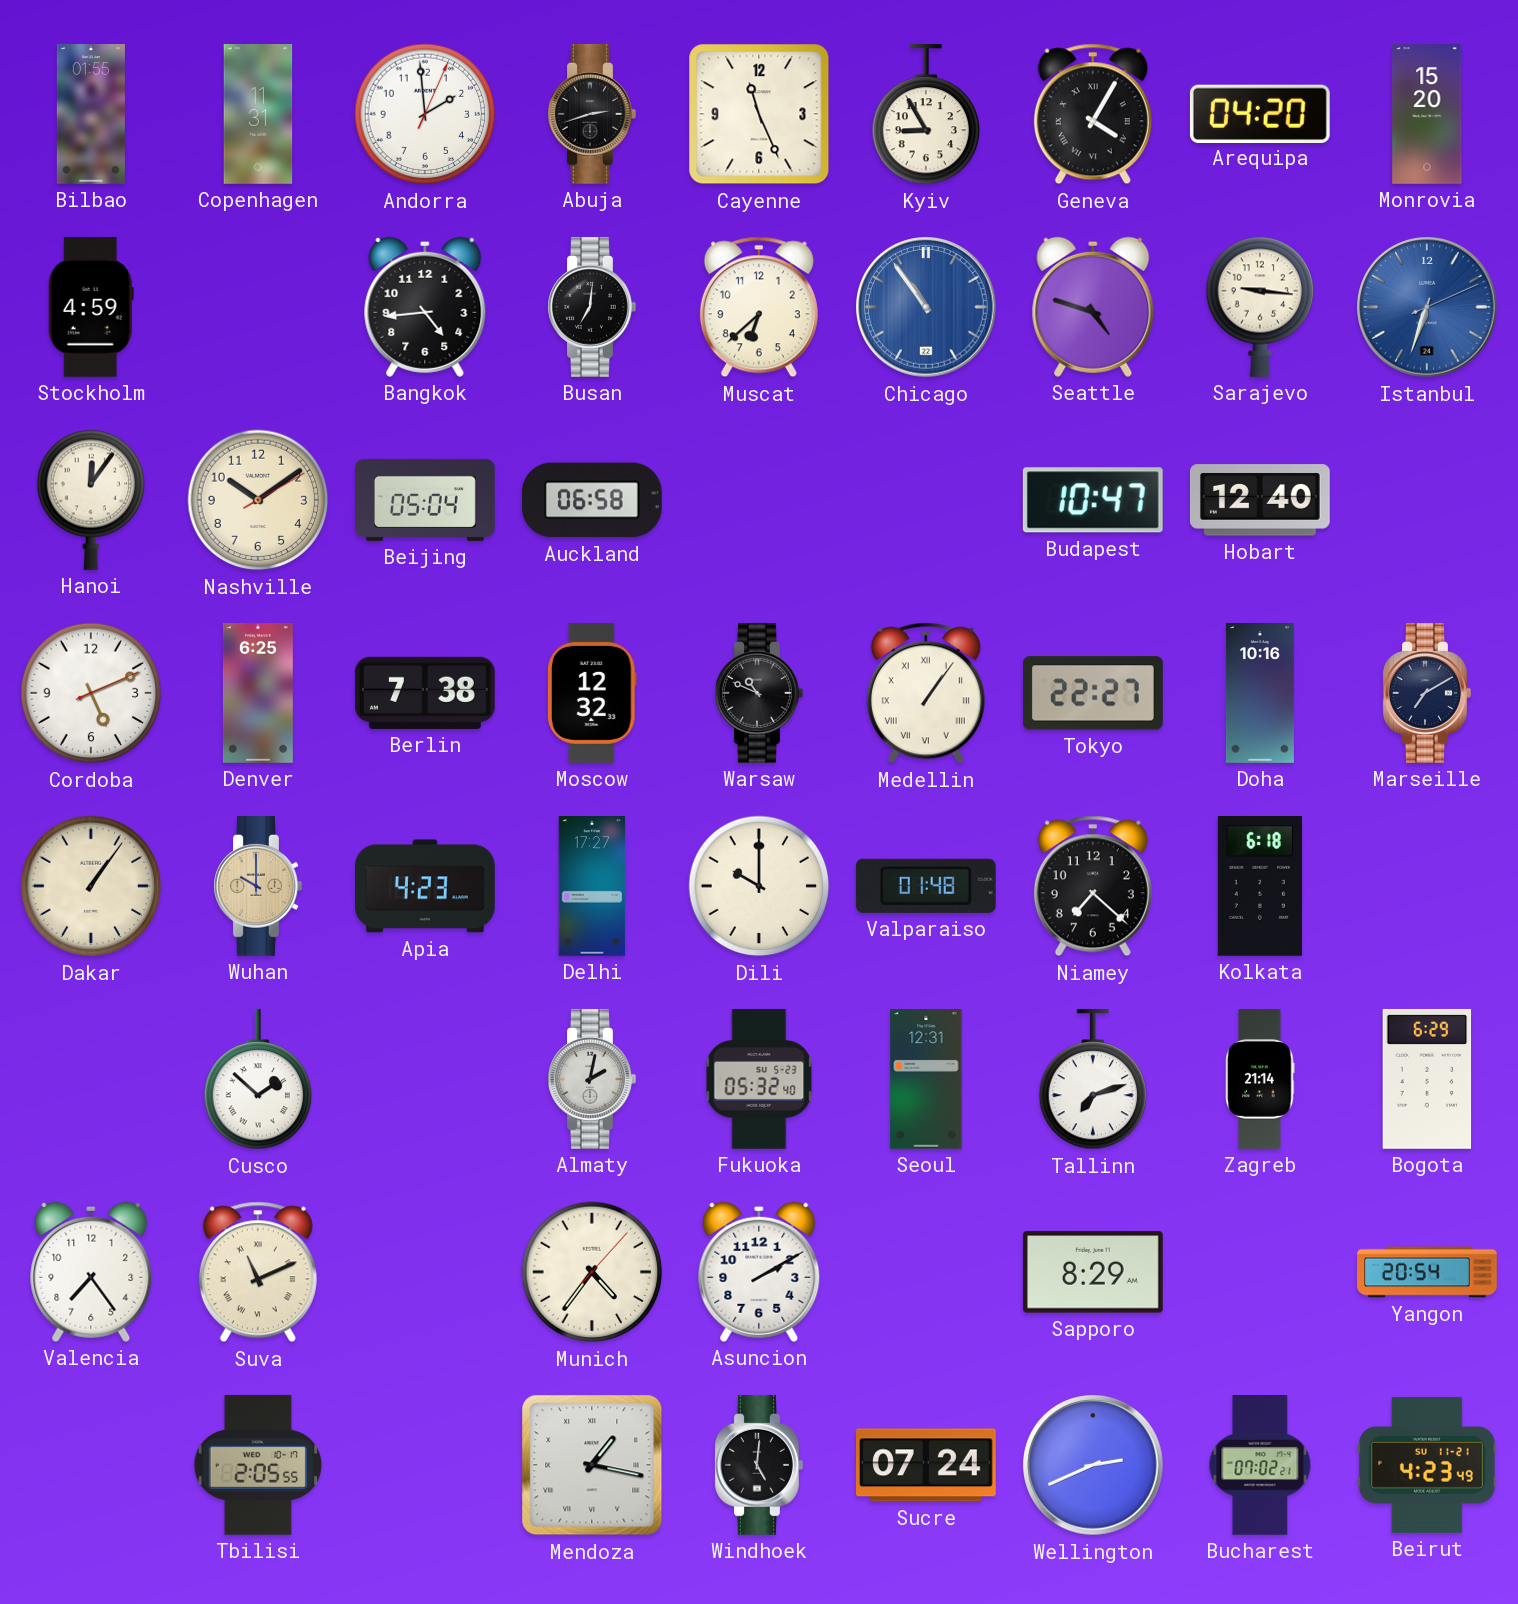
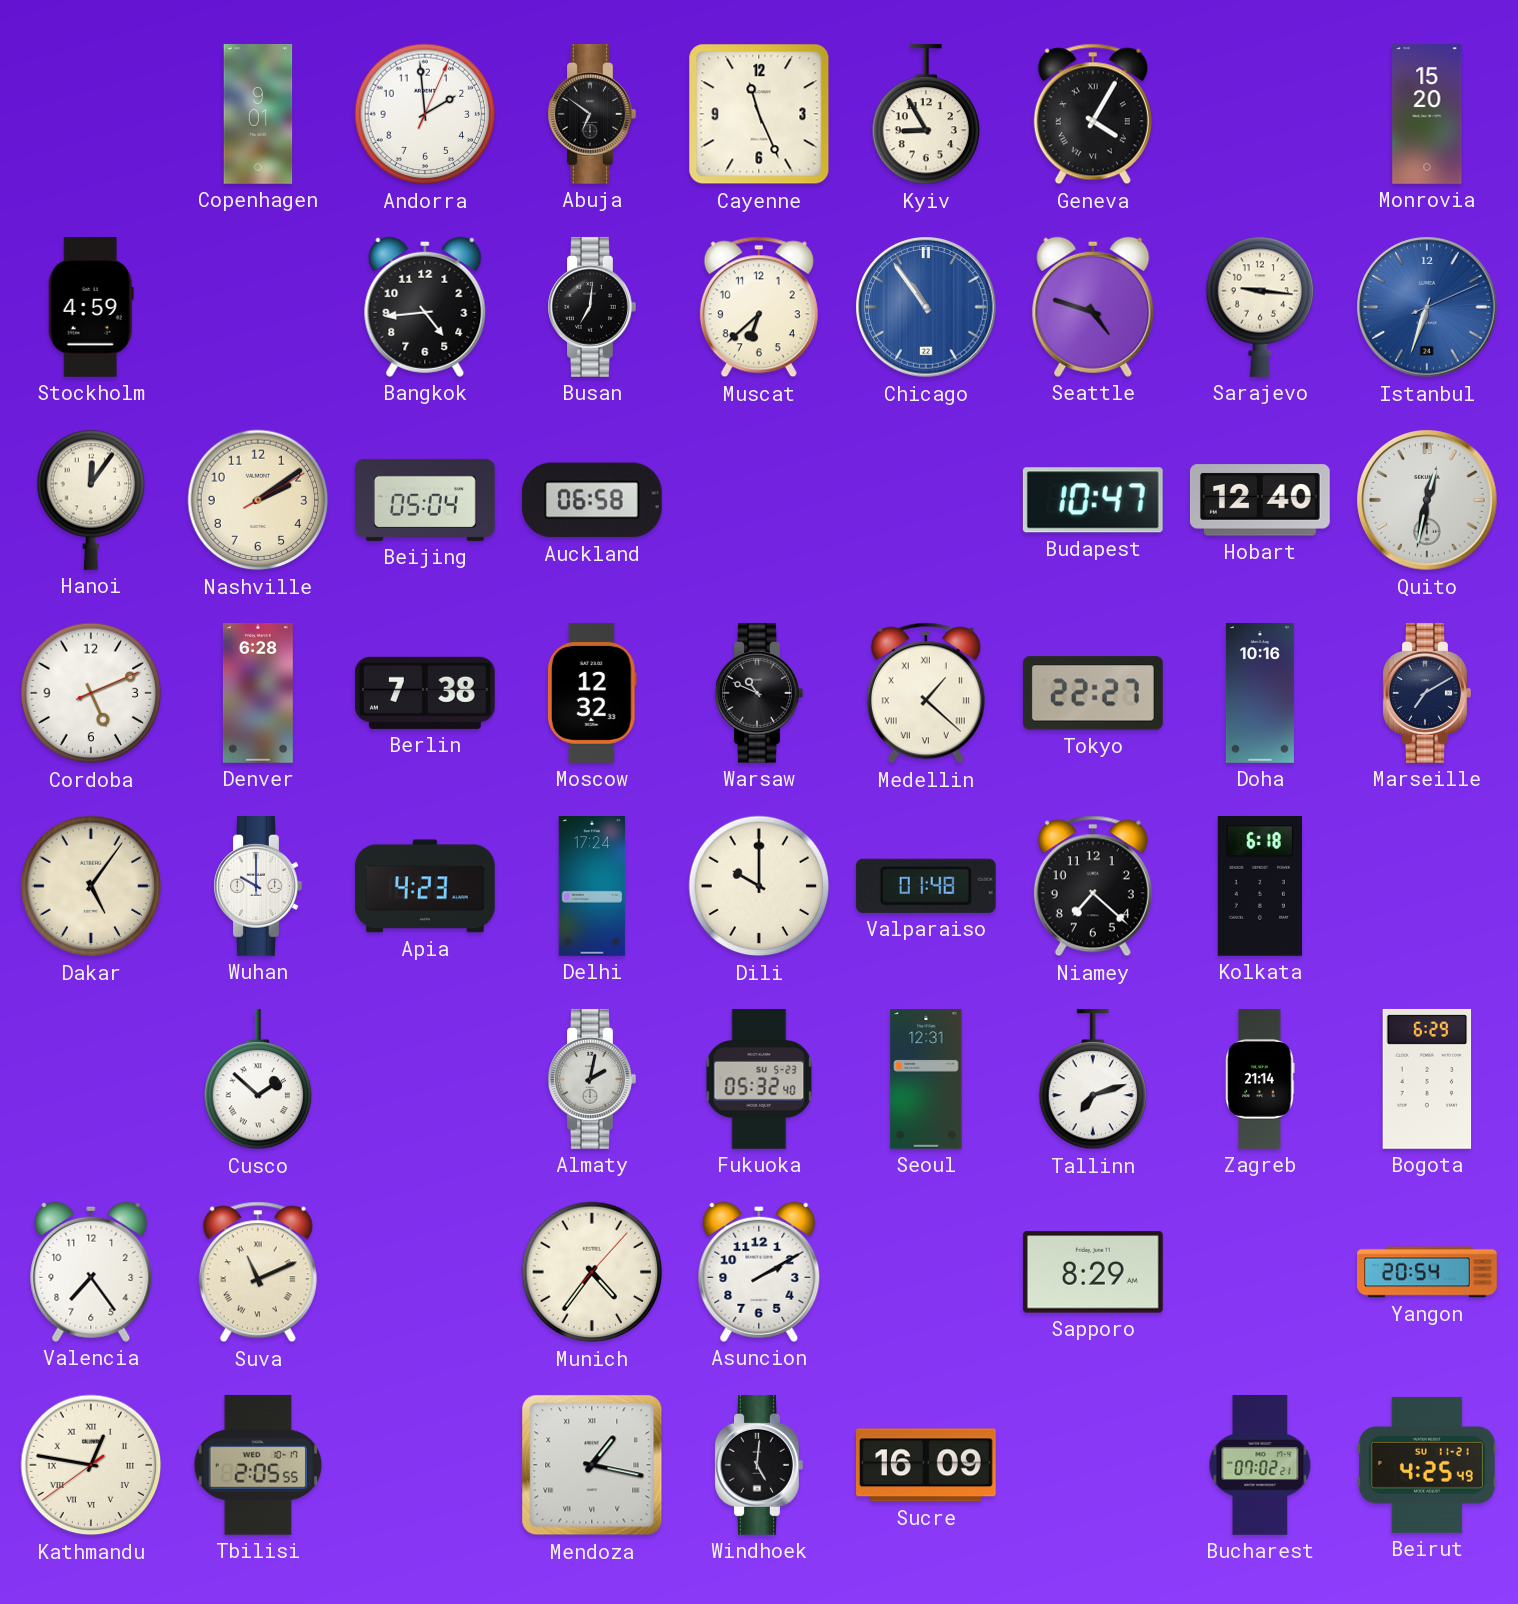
Bilbao: 01:55 -> none (91, 115)
Copenhagen: 11:31 -> 9:01 (258, 115)
Abuja: 2:42 -> 6:51 (592, 114)
Arequipa: 04:20 -> none (1260, 113)
Nashville: 10:09 -> 2:09 (258, 500)
Quito: none -> 12:32 (1427, 500)
Denver: 6:25 -> 6:28 (258, 694)
Medellin: 1:06 -> 1:22 (926, 693)
Dakar: 1:06 -> 5:06 (91, 886)
Wuhan dial: champagne -> white (258, 886)
Delhi: 17:27 -> 17:24 (592, 887)
Kathmandu: none -> 12:46 (91, 1465)
Sucre: 07:24 -> 16:09 (927, 1465)
Wellington: 2:41 -> none (1093, 1465)
Beirut: 4:23 -> 4:25 (1427, 1465)
